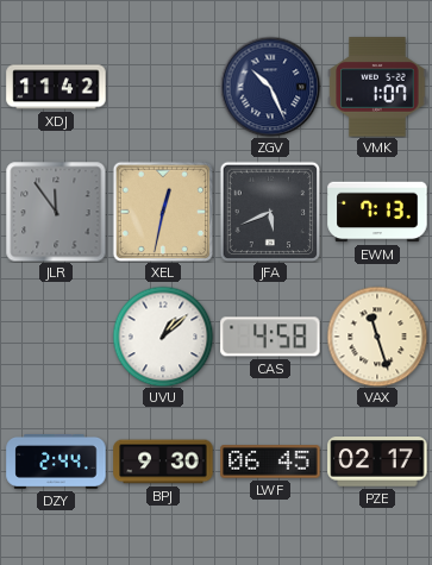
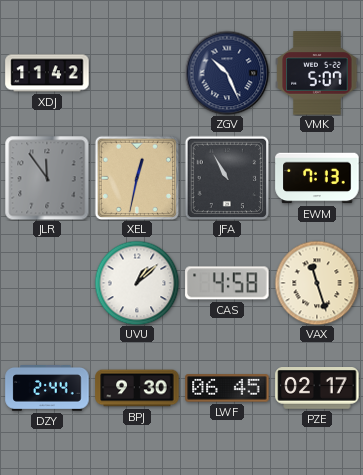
VMK: 1:07 -> 5:07 (317, 73)
JFA: 5:41 -> 10:55 (227, 178)
